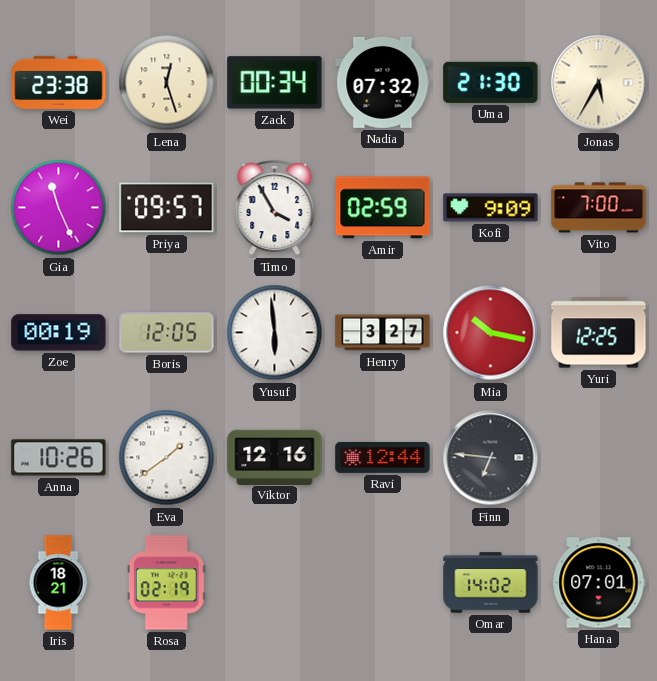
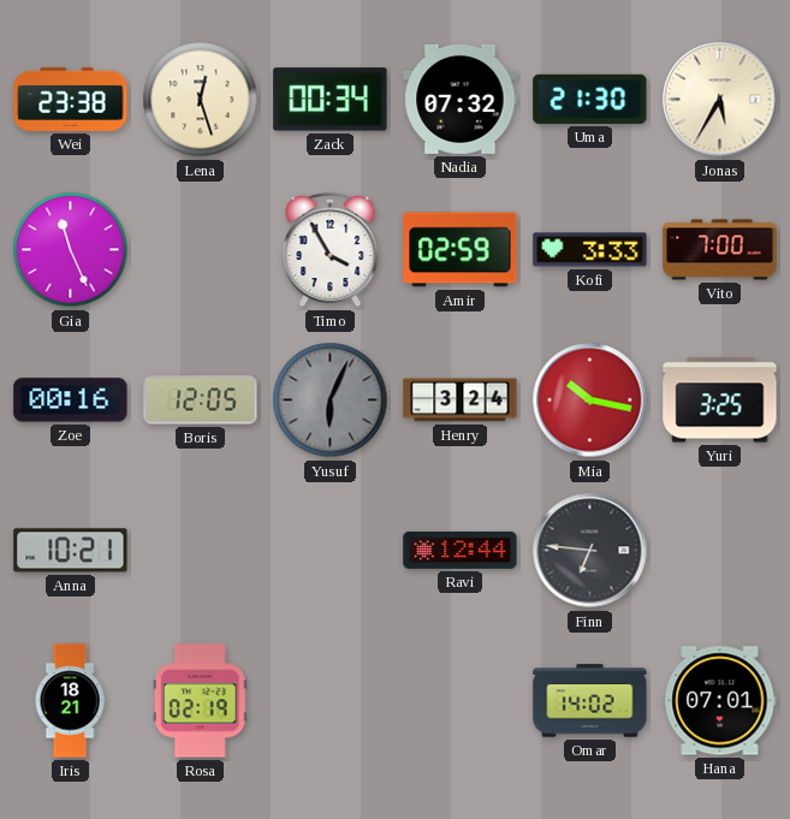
Priya: 09:57 -> none (167, 208)
Kofi: 9:09 -> 3:33 (590, 250)
Zoe: 00:19 -> 00:16 (71, 400)
Yusuf: 5:59 -> 6:04 (331, 400)
Yusuf dial: white -> grey (331, 400)
Henry: 3:27 -> 3:24 (461, 400)
Yuri: 12:25 -> 3:25 (720, 400)
Anna: 10:26 -> 10:21 (71, 551)
Eva: 1:39 -> none (167, 458)
Viktor: 12:16 -> none (275, 457)
